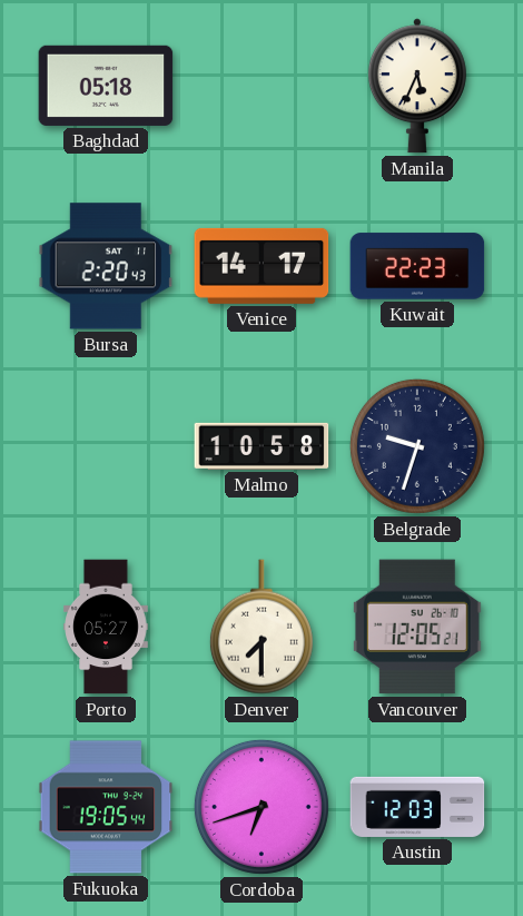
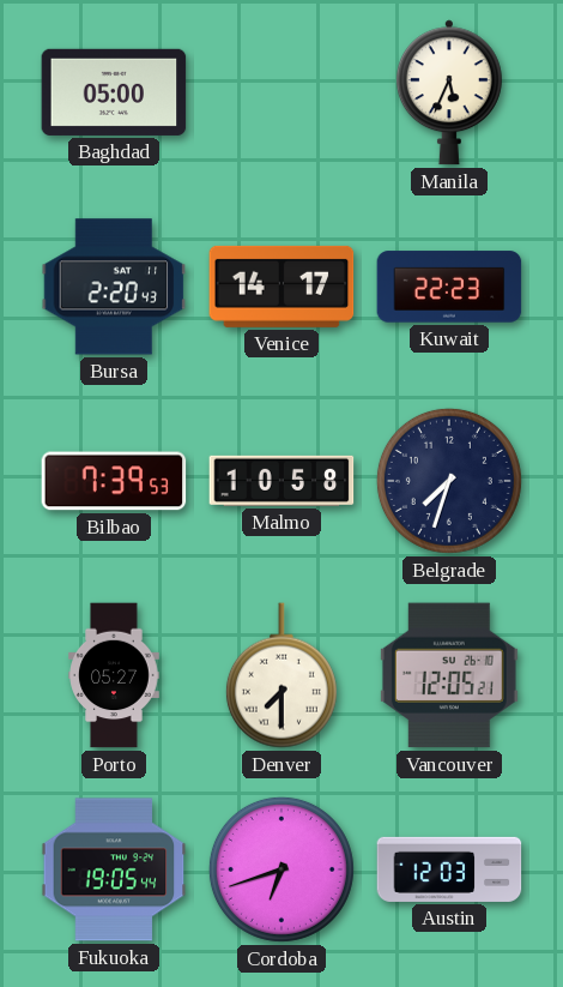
Baghdad: 05:18 -> 05:00 (114, 92)
Bilbao: none -> 7:39 (114, 481)
Belgrade: 9:33 -> 7:33 (449, 481)
